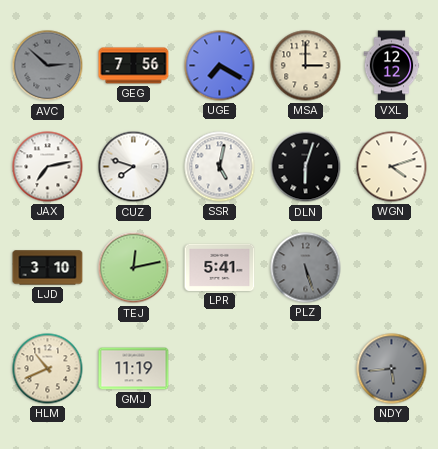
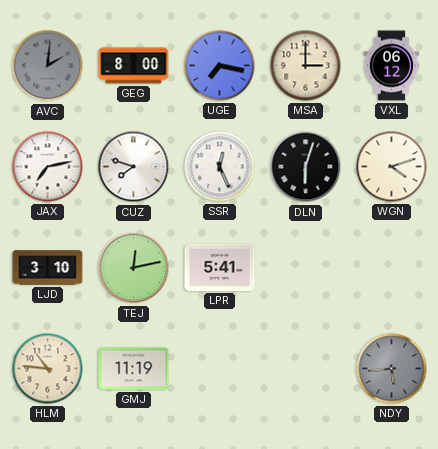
AVC: 2:52 -> 2:01 (48, 66)
GEG: 7:56 -> 8:00 (134, 66)
UGE: 7:20 -> 7:17 (220, 66)
VXL: 12:12 -> 06:12 (392, 66)
SSR: 5:02 -> 12:26 (220, 167)
PLZ: 5:27 -> none (306, 268)
HLM: 10:41 -> 10:46 (48, 369)
